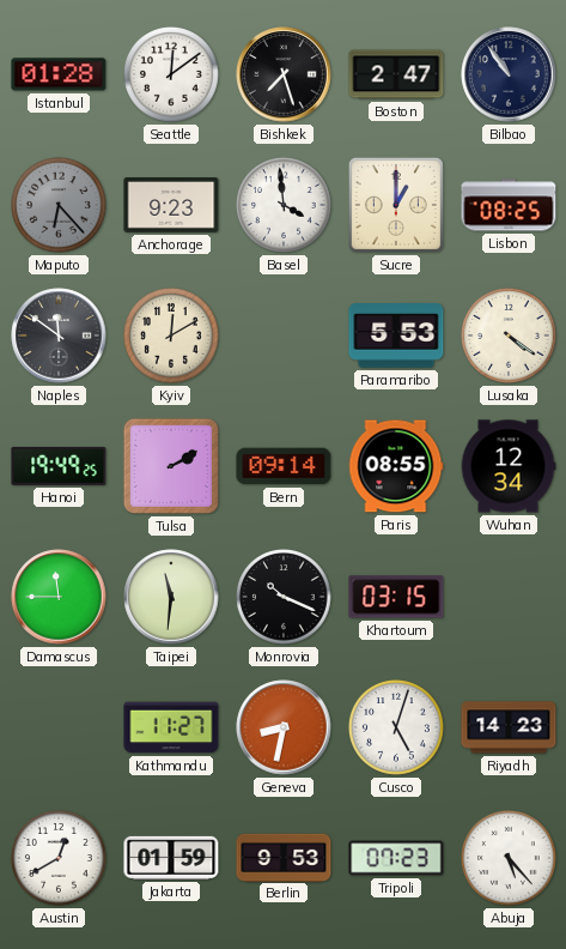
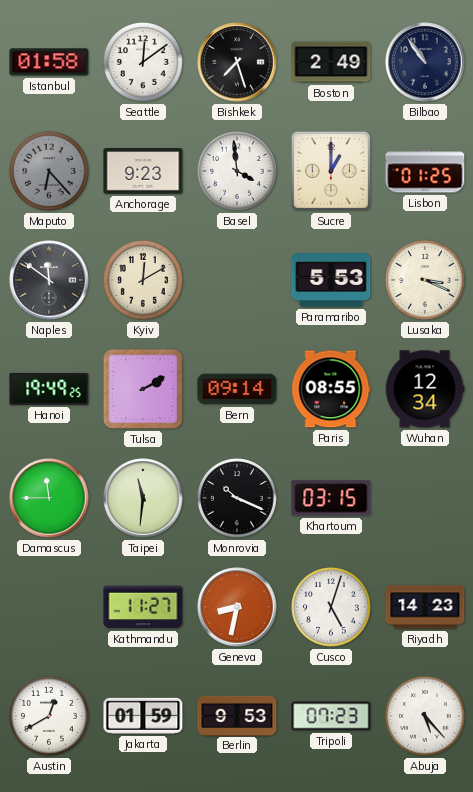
Istanbul: 01:28 -> 01:58 (49, 62)
Boston: 2:47 -> 2:49 (331, 62)
Lisbon: 08:25 -> 01:25 (425, 171)
Lusaka: 4:21 -> 3:19 (426, 281)
